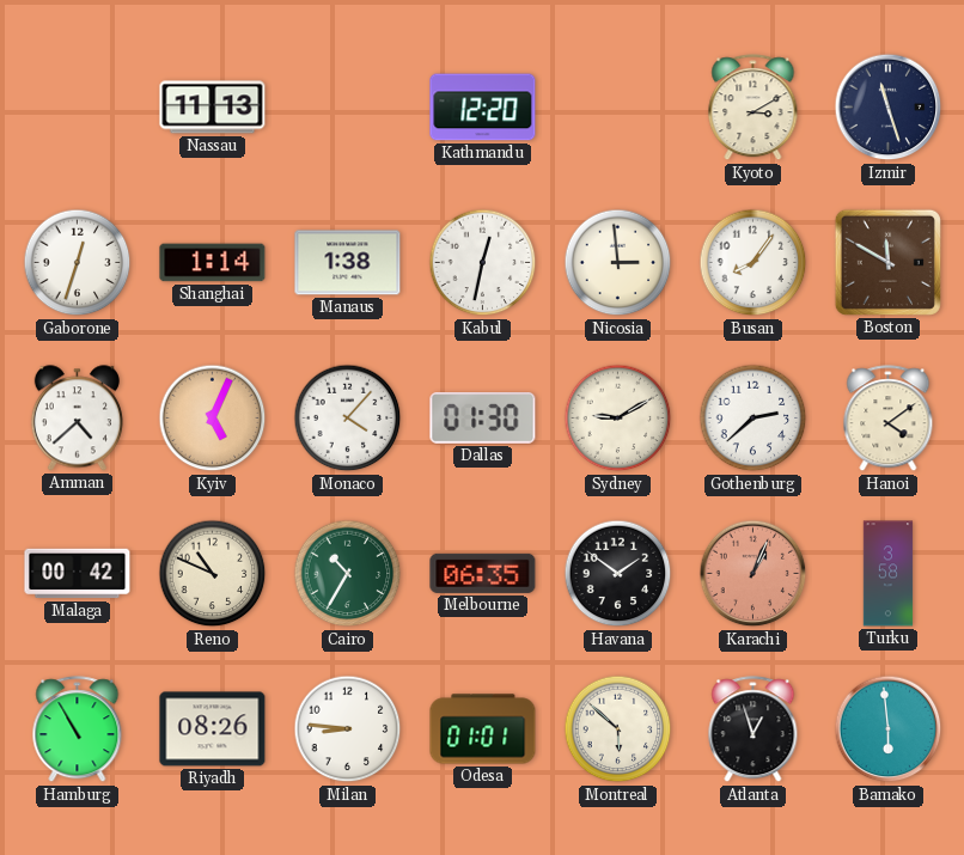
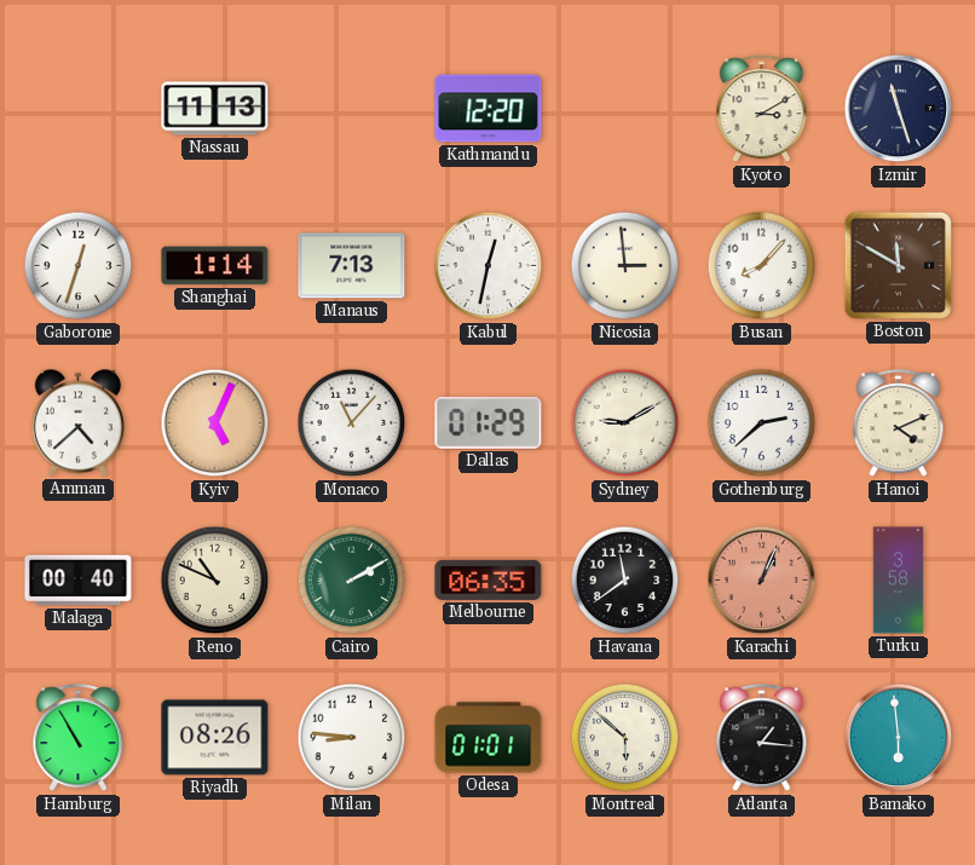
Manaus: 1:38 -> 7:13 (352, 266)
Busan: 8:06 -> 8:07 (762, 266)
Monaco: 4:07 -> 11:07 (352, 423)
Dallas: 01:30 -> 01:29 (489, 423)
Hanoi: 4:09 -> 4:11 (899, 423)
Malaga: 00:42 -> 00:40 (79, 581)
Cairo: 10:35 -> 2:10 (352, 581)
Havana: 1:51 -> 11:39 (625, 581)
Atlanta: 12:57 -> 1:16 (762, 738)
